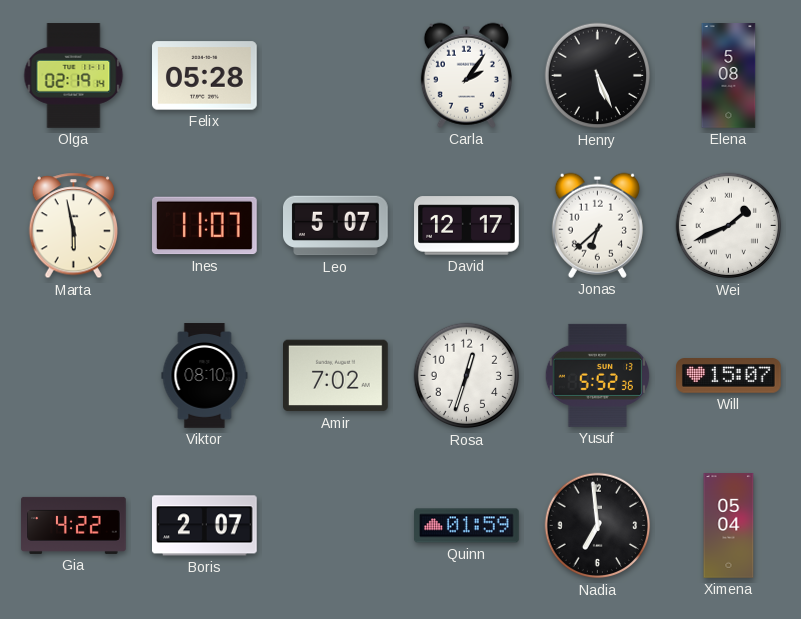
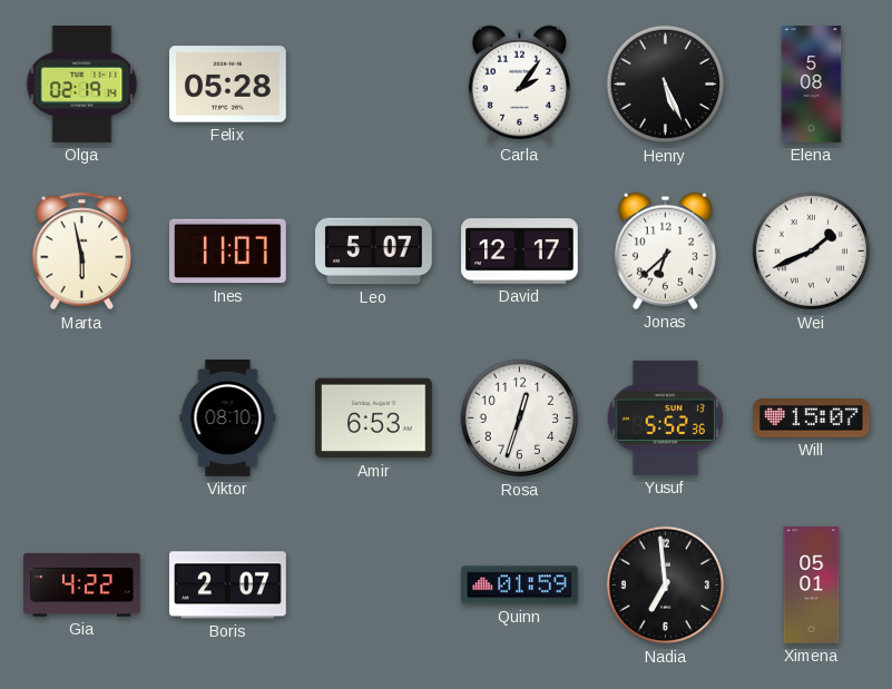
Amir: 7:02 -> 6:53 (374, 419)
Ximena: 05:04 -> 05:01 (812, 585)
